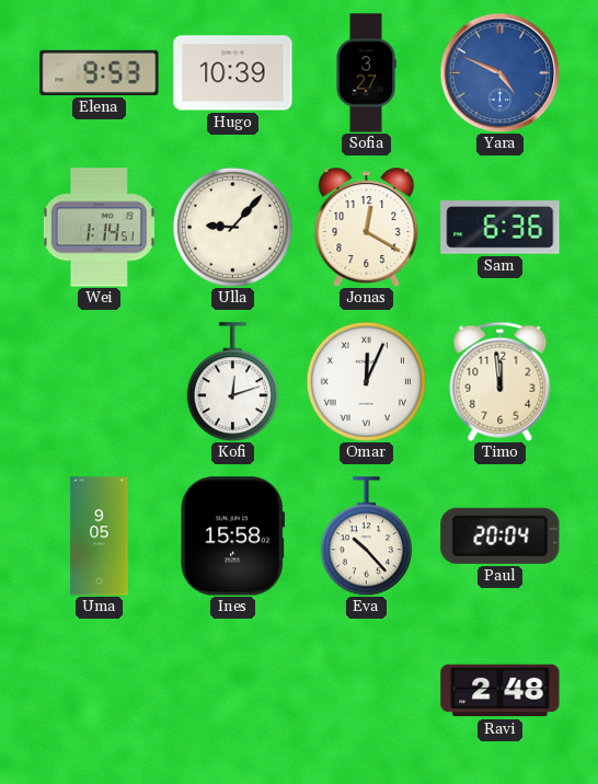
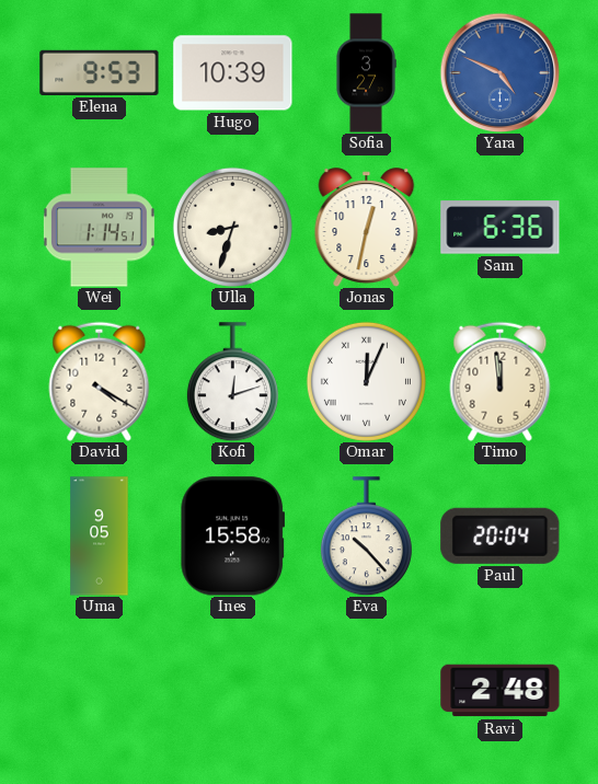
Ulla: 9:07 -> 8:33 (232, 227)
Jonas: 12:20 -> 12:32 (367, 227)
David: none -> 4:20 (100, 381)
